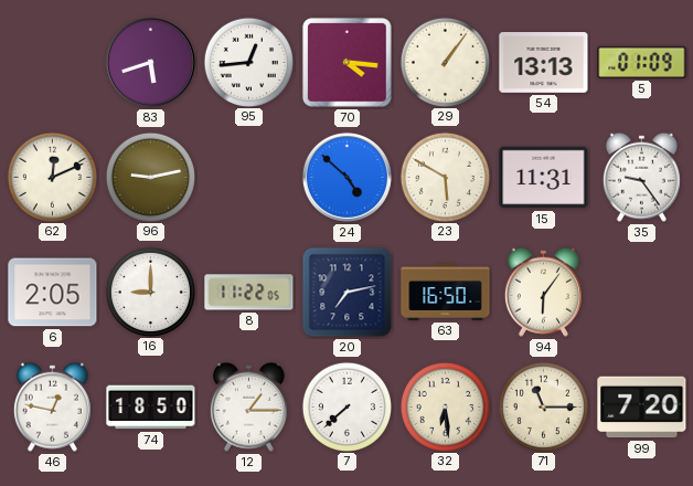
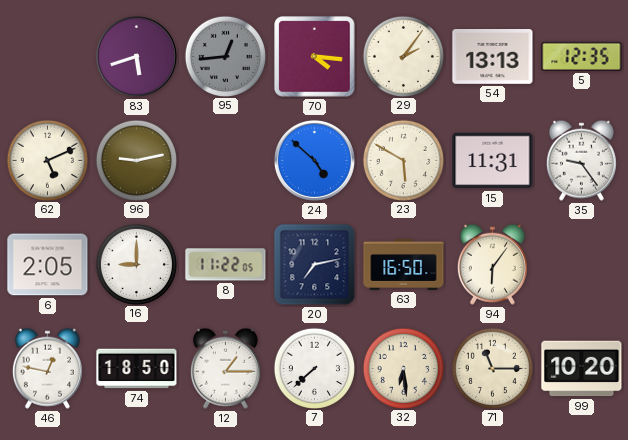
95 dial: white -> grey (225, 56)
29: 1:06 -> 2:06 (403, 56)
5: 01:09 -> 12:35 (582, 56)
62: 12:11 -> 5:11 (47, 160)
99: 7:20 -> 10:20 (582, 369)
